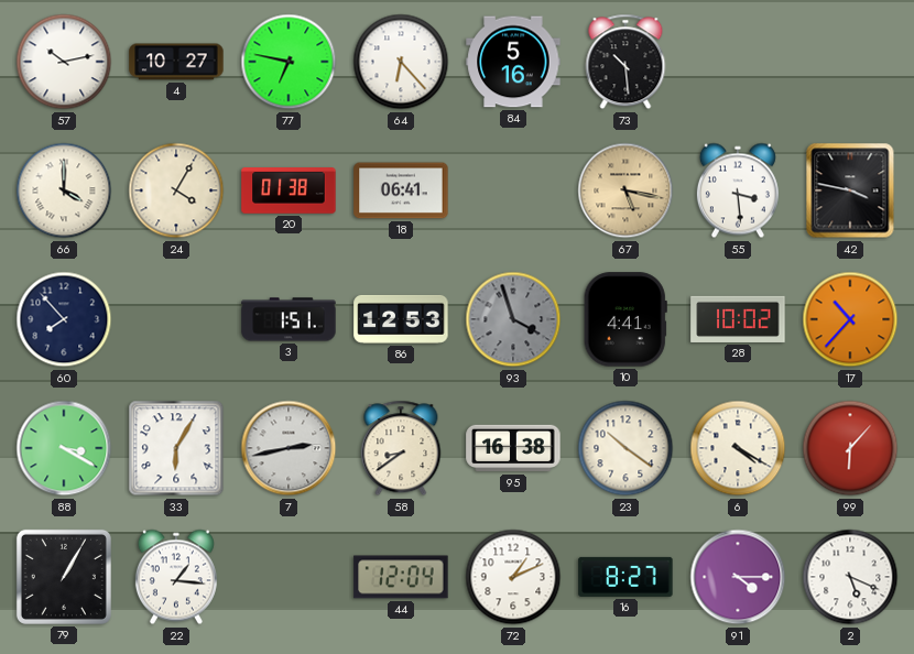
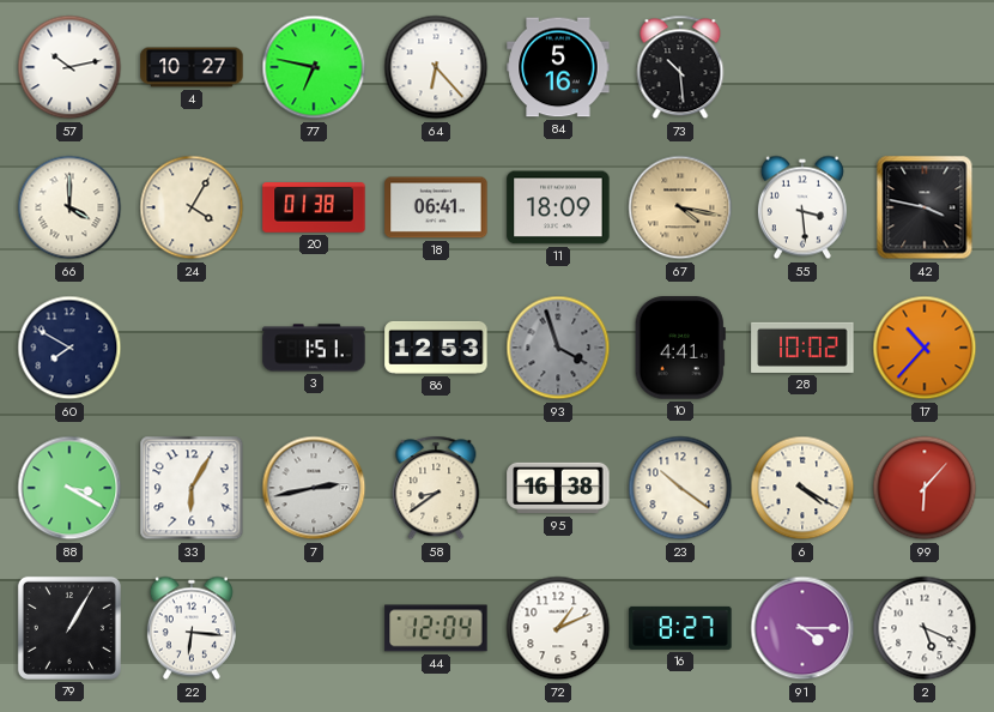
11: none -> 18:09 (558, 207)
67: 5:17 -> 4:17 (680, 207)
60: 7:53 -> 7:50 (69, 348)
22: 1:16 -> 6:16 (192, 628)
